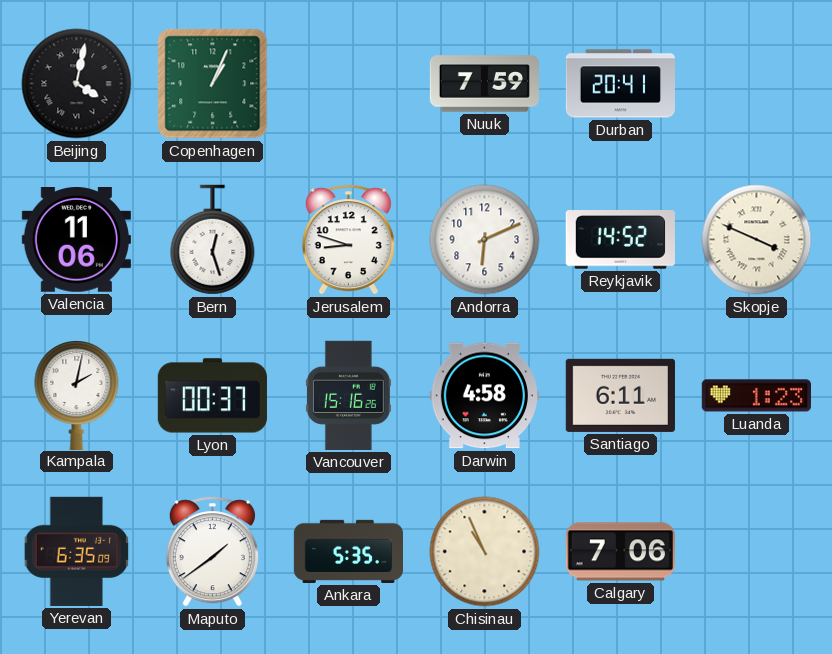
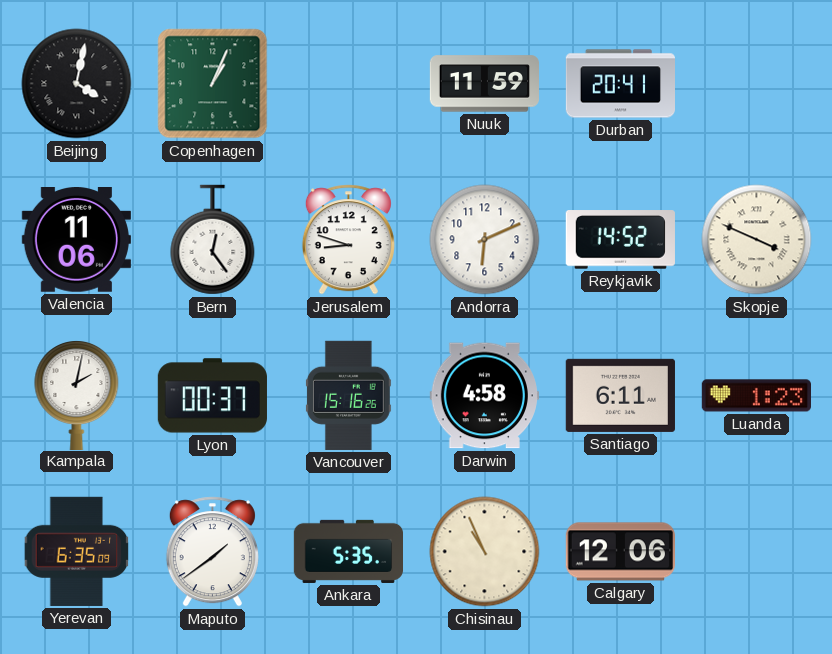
Nuuk: 7:59 -> 11:59 (484, 84)
Bern: 12:27 -> 12:24 (213, 240)
Calgary: 7:06 -> 12:06 (620, 552)
